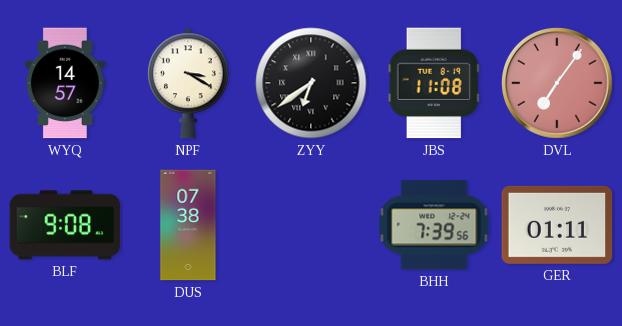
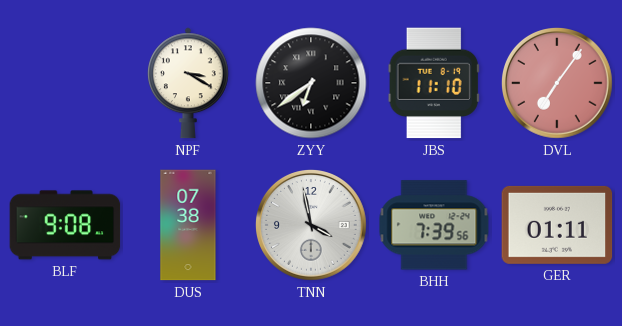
WYQ: 14:57 -> none (65, 83)
JBS: 11:08 -> 11:10 (434, 83)
TNN: none -> 3:58 (312, 226)
